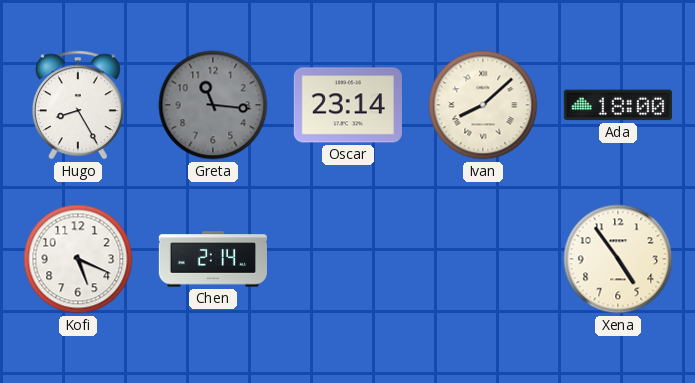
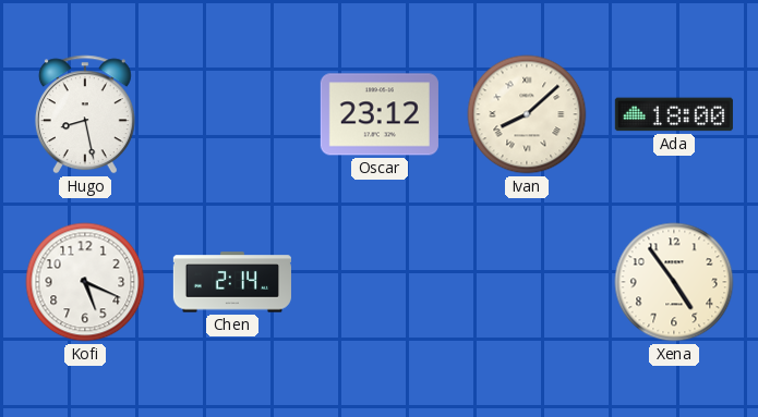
Hugo: 8:25 -> 8:28 (85, 114)
Greta: 11:16 -> none (213, 105)
Oscar: 23:14 -> 23:12 (380, 114)
